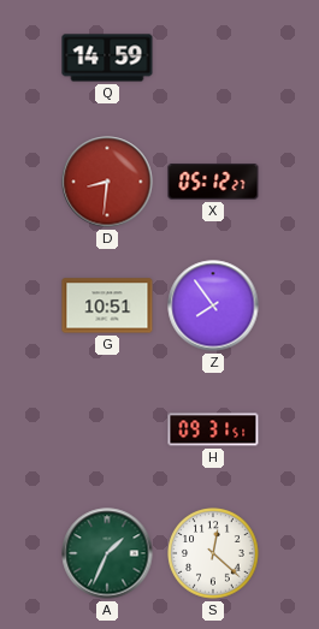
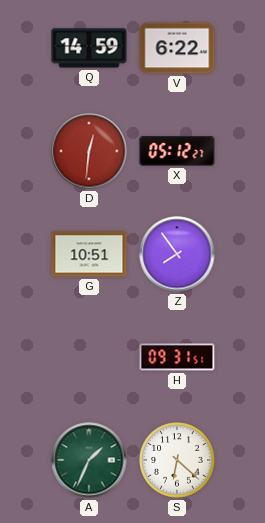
V: none -> 6:22 (177, 48)
D: 8:31 -> 12:31 (89, 151)
S: 12:22 -> 6:22 (177, 460)
